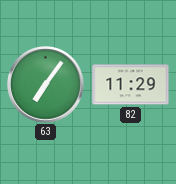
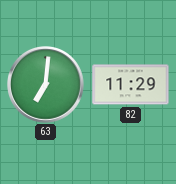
63: 7:06 -> 7:01 (46, 85)
